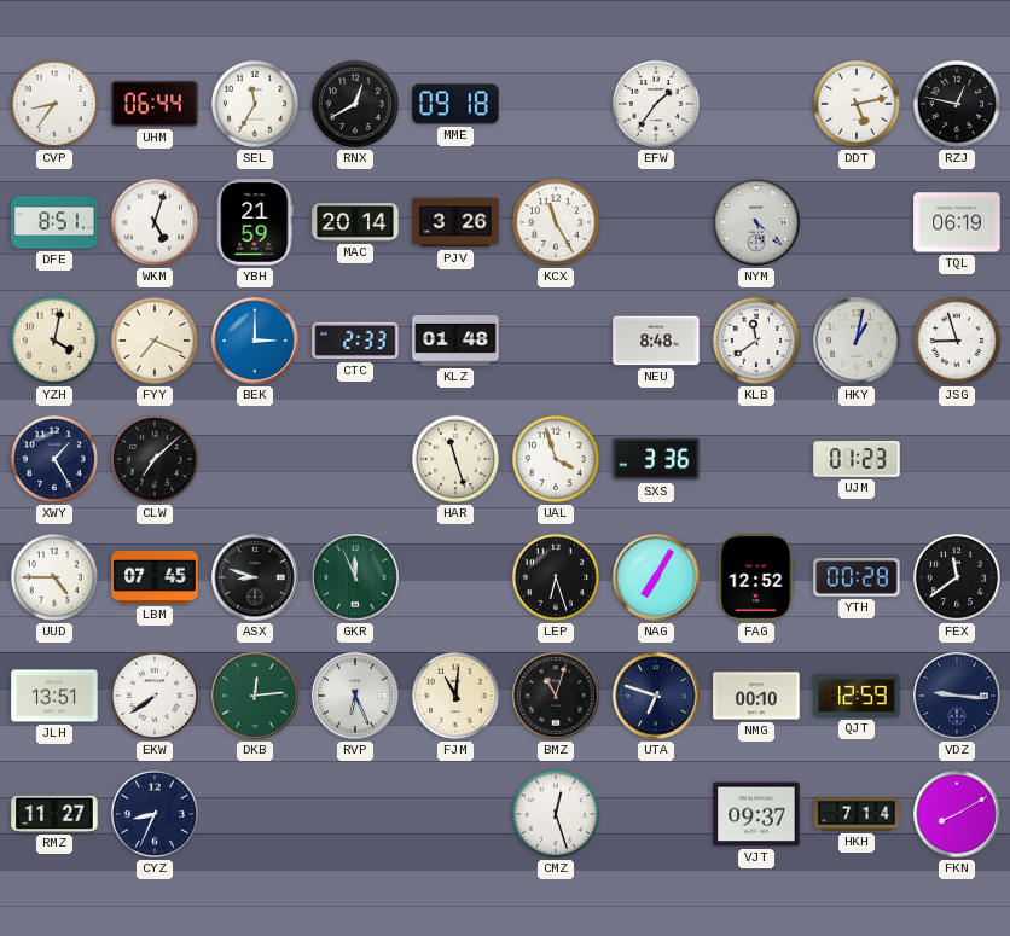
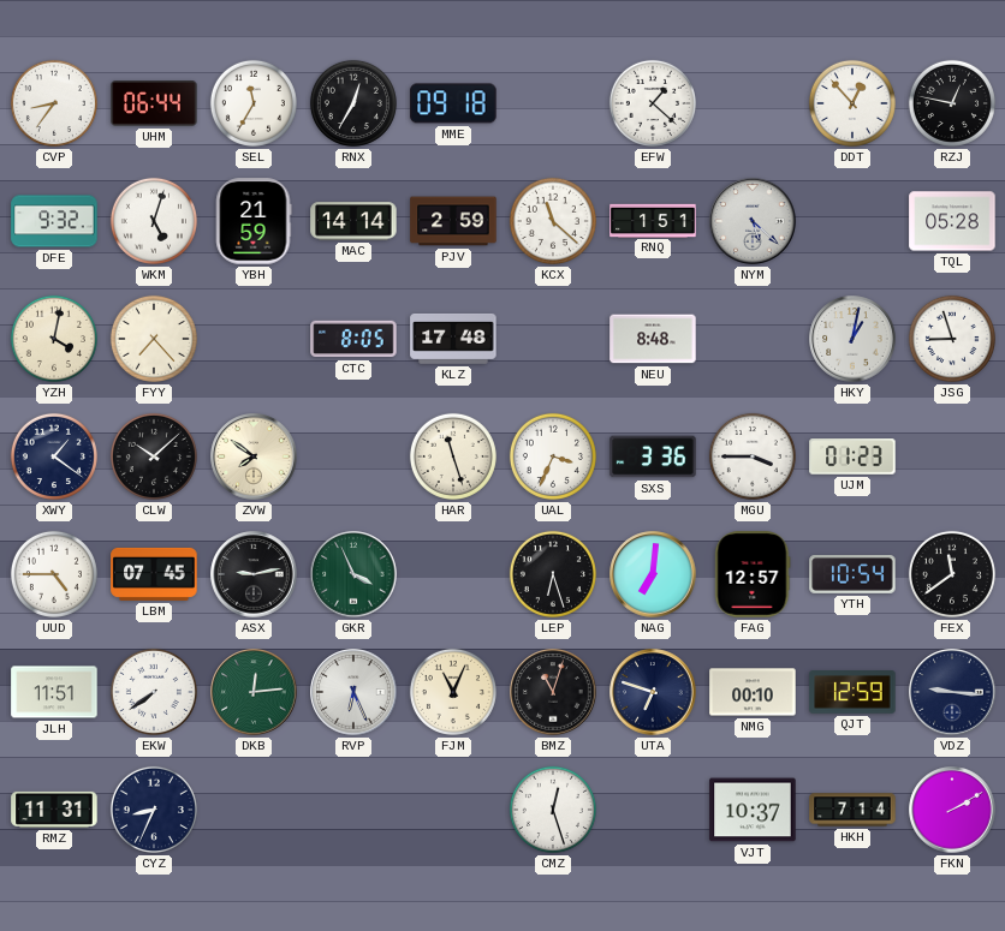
RNX: 12:40 -> 12:35 (353, 103)
EFW: 1:36 -> 1:22 (653, 103)
DDT: 5:13 -> 12:53 (852, 103)
DFE: 8:51 -> 9:32 (54, 221)
MAC: 20:14 -> 14:14 (353, 221)
PJV: 3:26 -> 2:59 (453, 221)
KCX: 11:25 -> 11:22 (553, 221)
RNQ: none -> 1:51 (653, 220)
TQL: 06:19 -> 05:28 (952, 221)
FYY: 7:19 -> 7:23 (154, 339)
BEK: 3:00 -> none (255, 341)
CTC: 2:33 -> 8:05 (353, 339)
KLZ: 01:48 -> 17:48 (453, 339)
KLB: 11:39 -> none (756, 341)
XWY: 1:25 -> 1:21 (54, 456)
CLW: 7:08 -> 10:08 (154, 456)
ZVW: none -> 7:51 (254, 456)
UAL: 3:57 -> 3:34 (553, 456)
MGU: none -> 3:45 (753, 456)
ASX: 8:48 -> 9:13 (254, 574)
GKR: 11:56 -> 3:56 (353, 574)
NAG: 7:05 -> 7:01 (653, 574)
FAG: 12:52 -> 12:57 (753, 574)
YTH: 00:28 -> 10:54 (852, 575)
JLH: 13:51 -> 11:51 (54, 692)
FJM: 11:01 -> 11:04 (453, 692)
RMZ: 11:27 -> 11:31 (54, 810)
VJT: 09:37 -> 10:37 (753, 810)
FKN: 8:10 -> 2:10 (952, 810)
